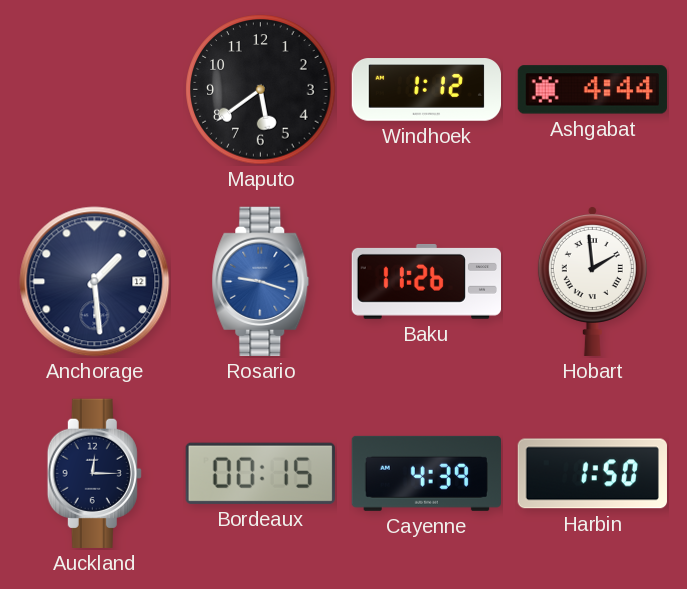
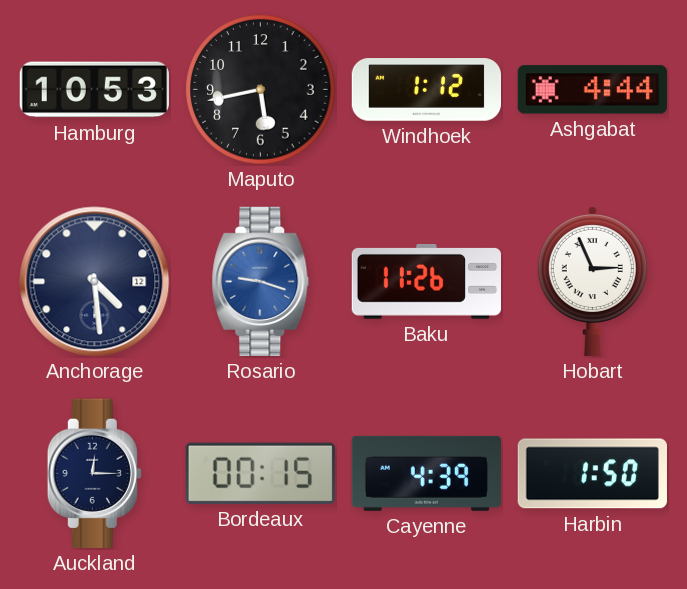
Hamburg: none -> 10:53 (94, 90)
Maputo: 5:39 -> 5:43 (261, 90)
Anchorage: 1:29 -> 4:29 (95, 282)
Hobart: 1:59 -> 2:56 (592, 281)
